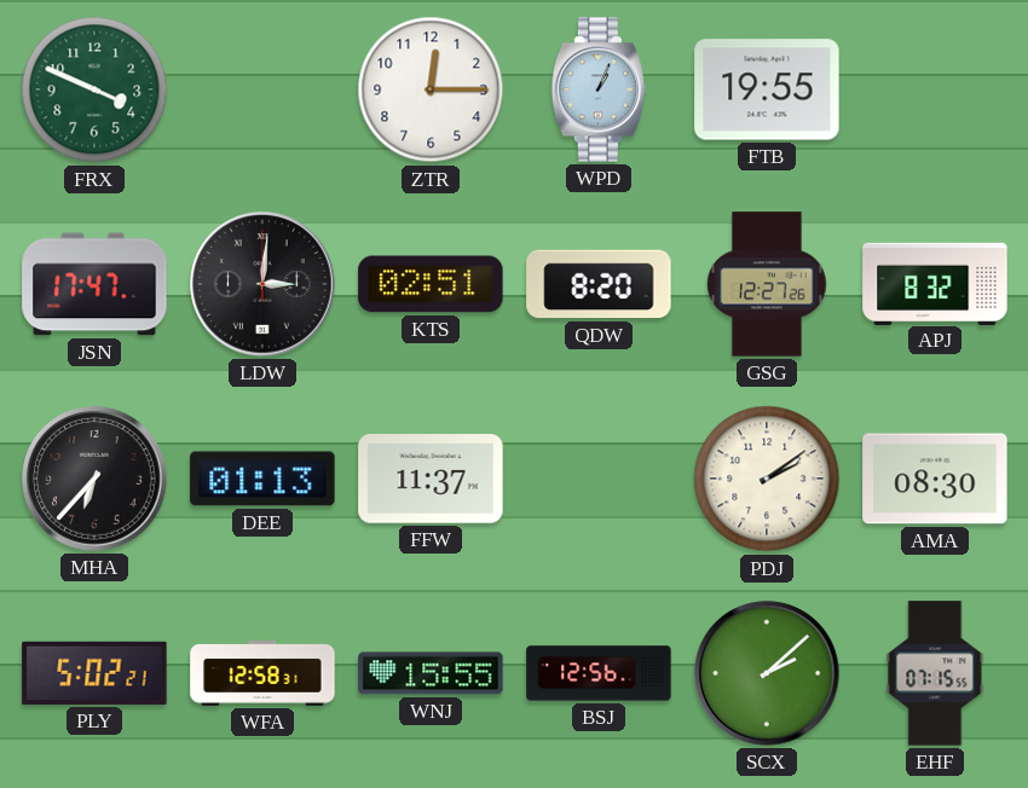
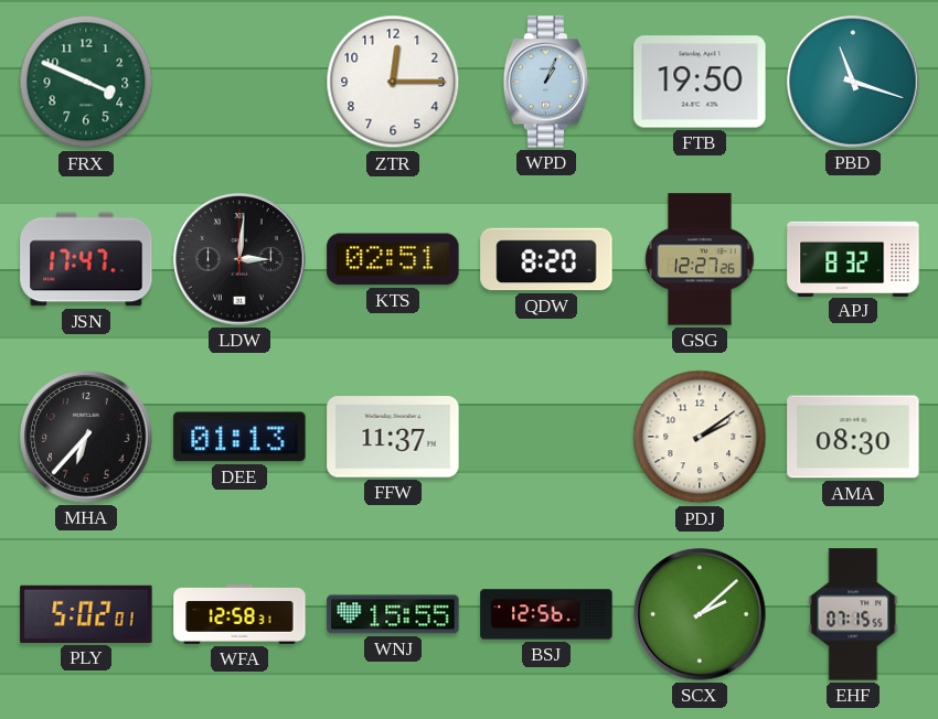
FTB: 19:55 -> 19:50 (700, 82)
PBD: none -> 11:18 (853, 82)
PLY: 5:02:21 -> 5:02:01 (86, 614)
